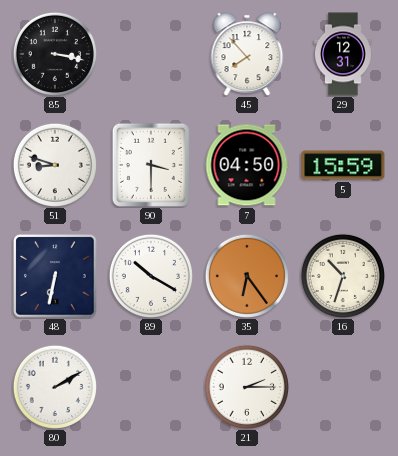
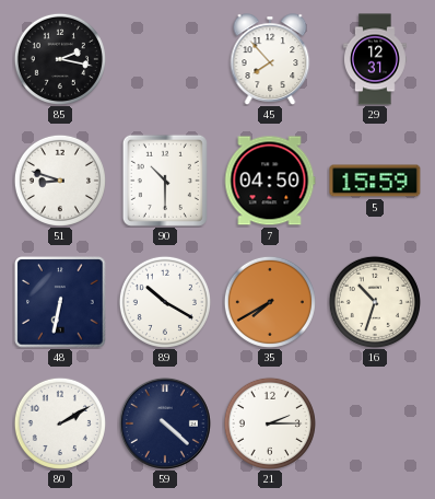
85: 3:17 -> 2:17 (60, 59)
90: 3:30 -> 10:30 (165, 181)
35: 6:24 -> 7:40 (270, 302)
59: none -> 4:22 (165, 423)
